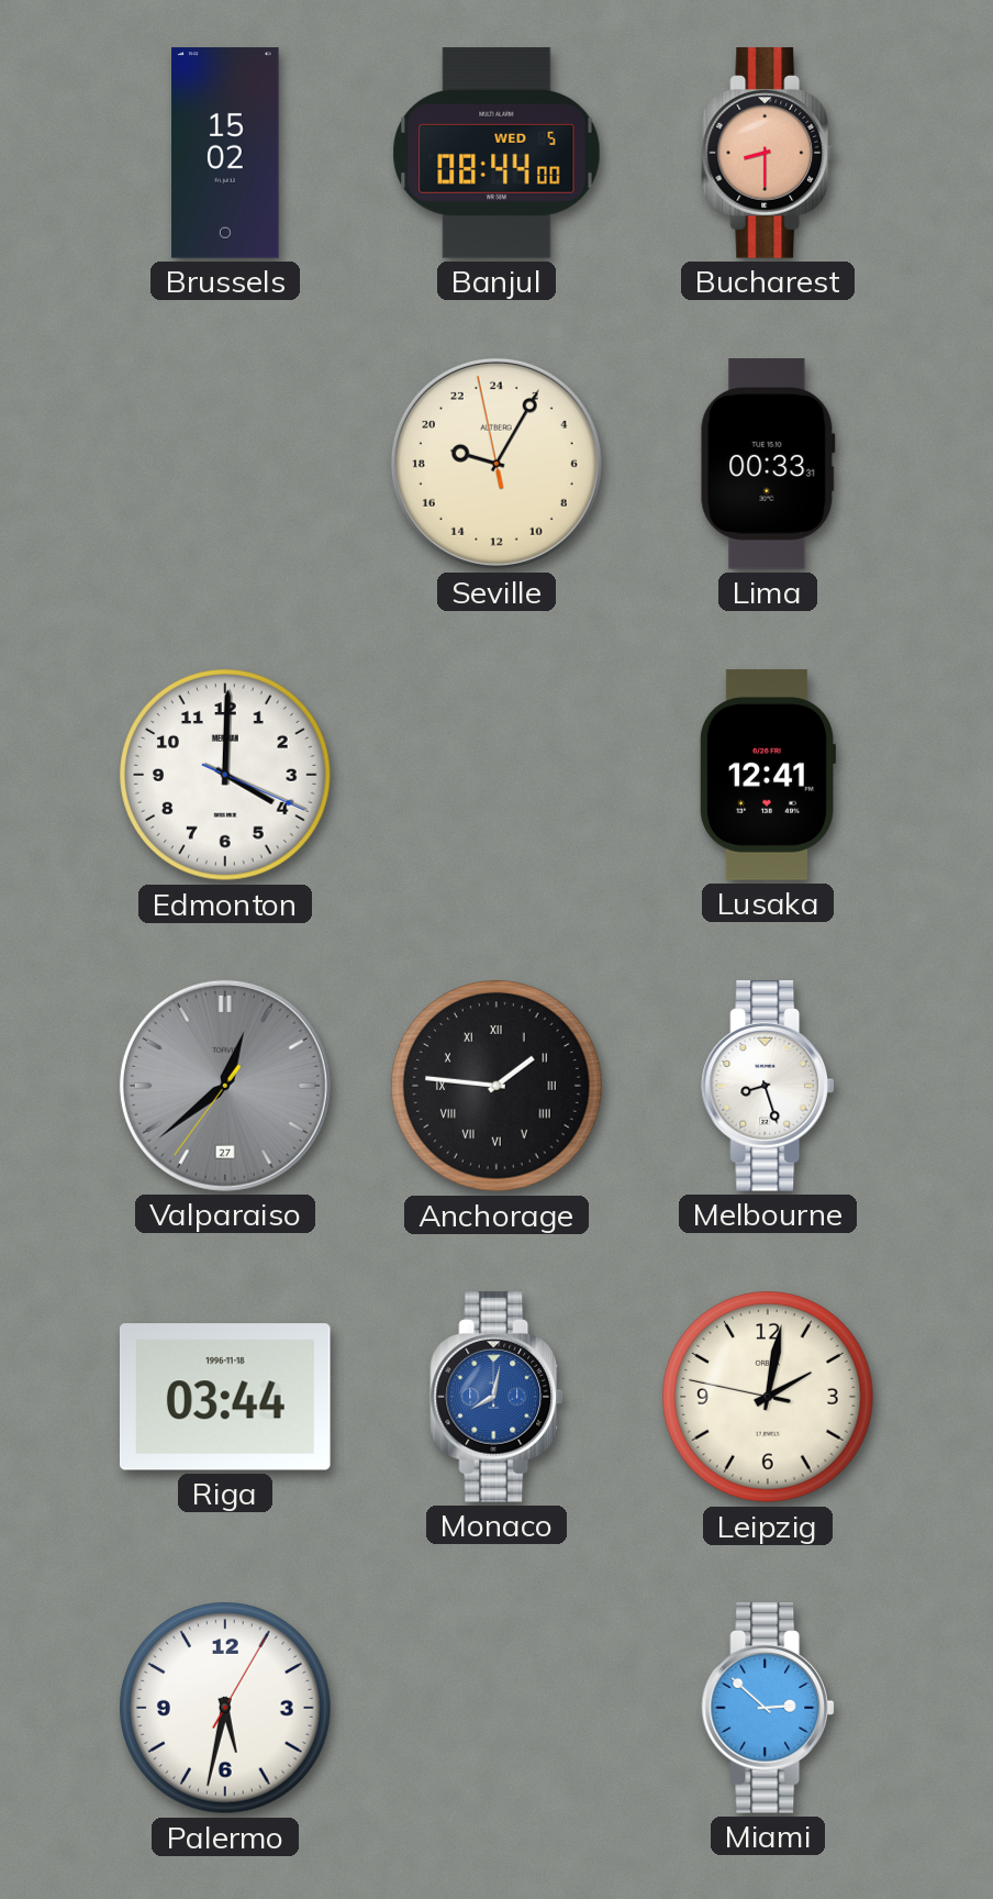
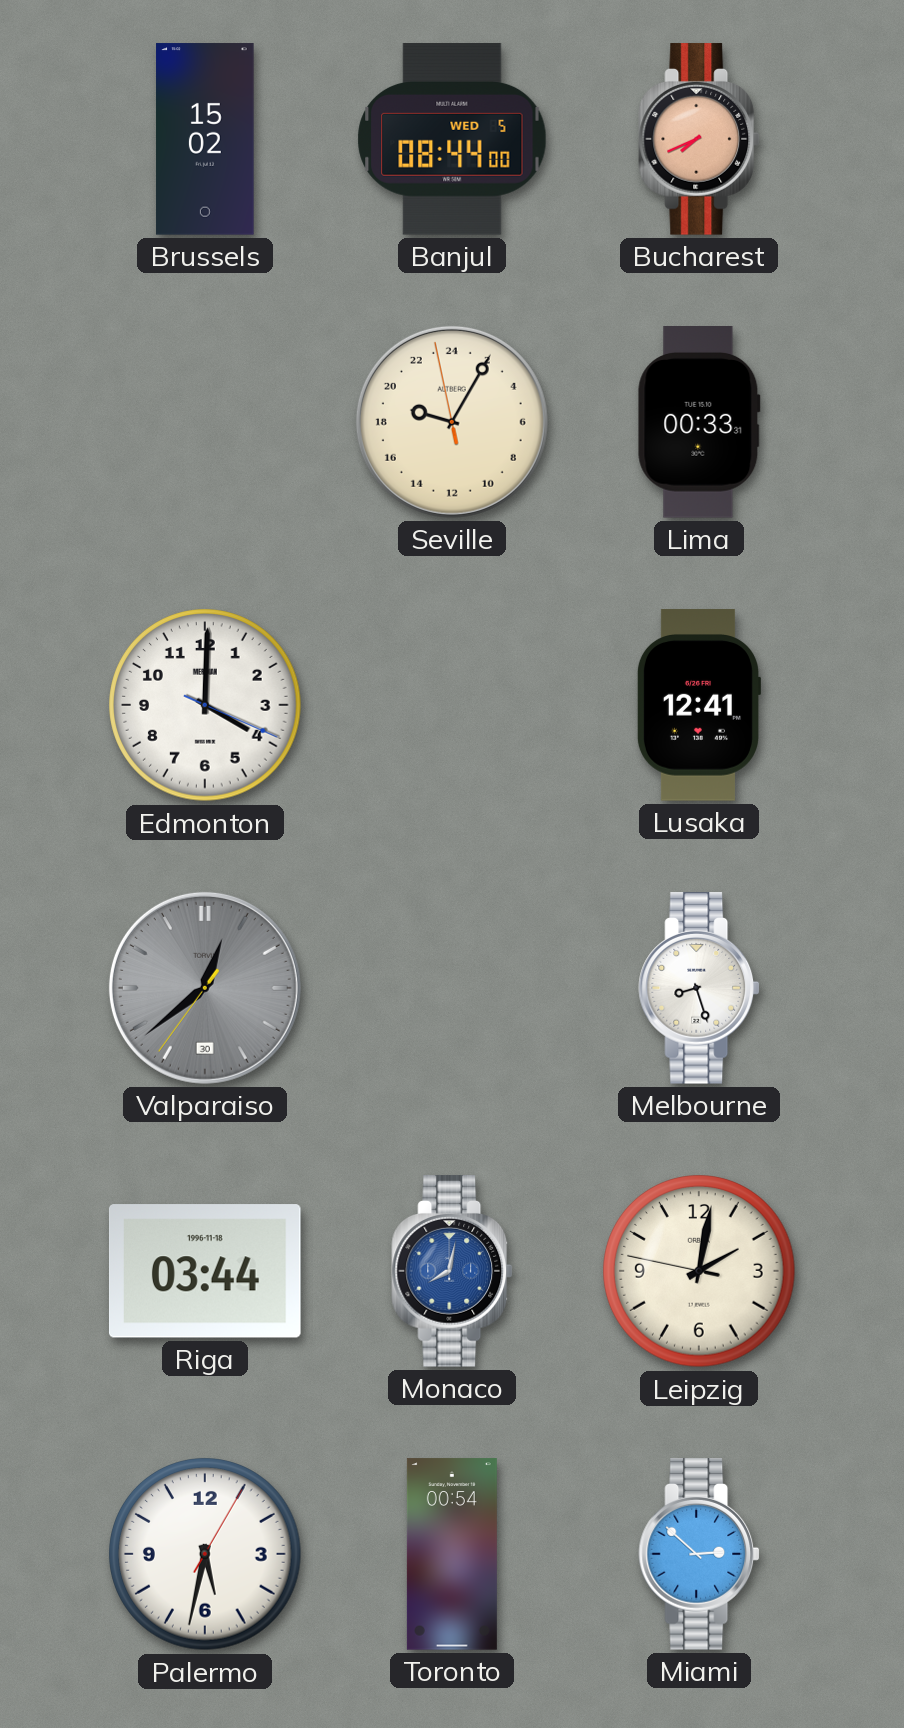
Bucharest: 8:30 -> 7:41 (699, 139)
Valparaiso date: 27 -> 30 (205, 988)
Anchorage: 1:46 -> none (496, 1086)
Toronto: none -> 00:54 (452, 1554)
